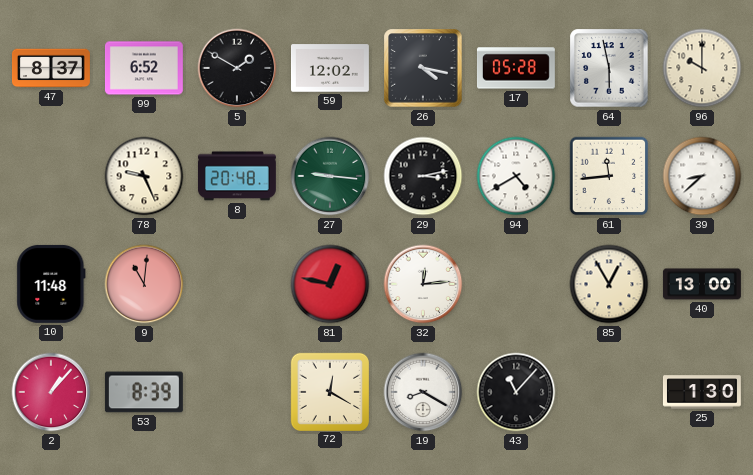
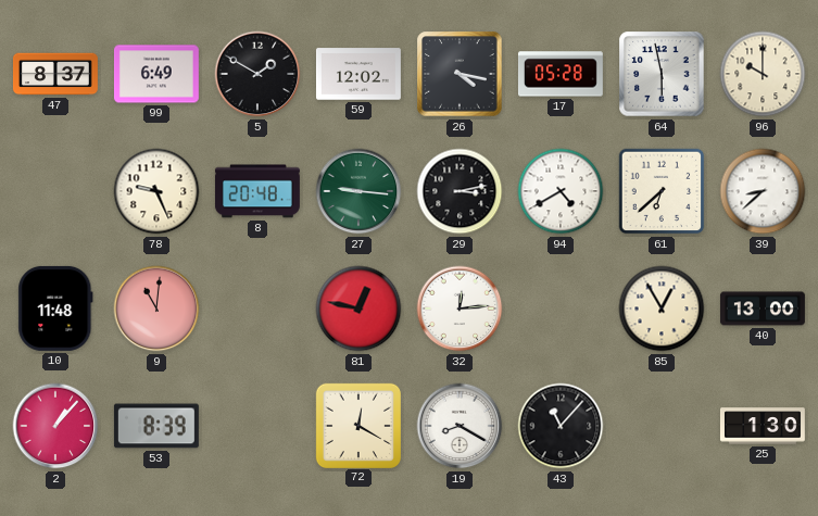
99: 6:52 -> 6:49 (156, 74)
61: 11:44 -> 6:38 (662, 191)
